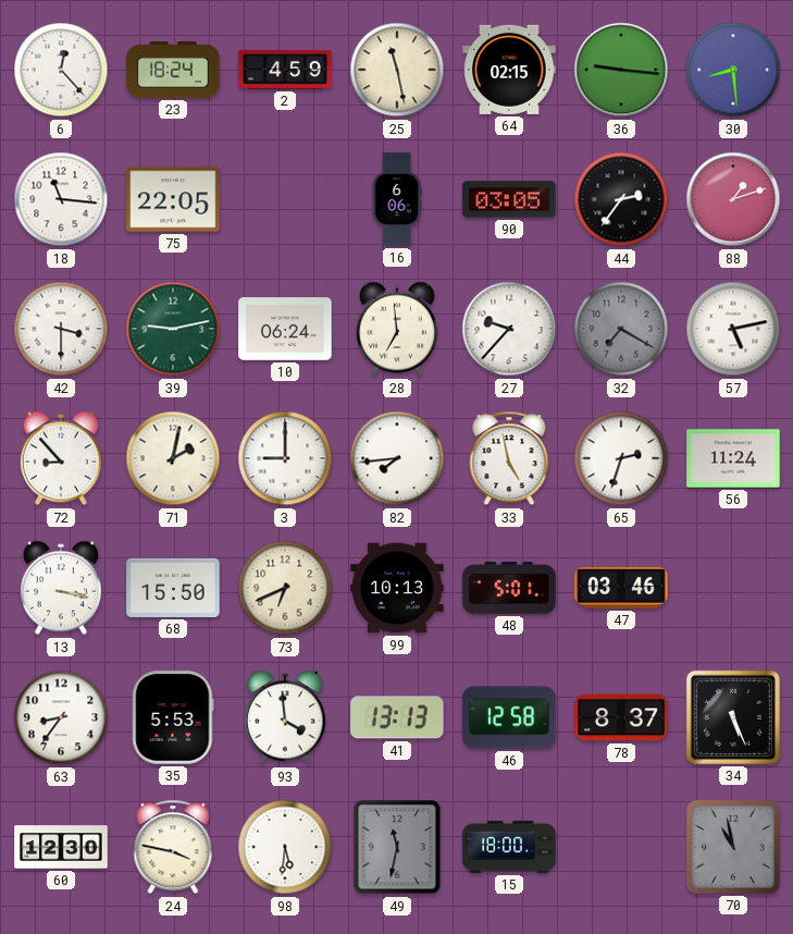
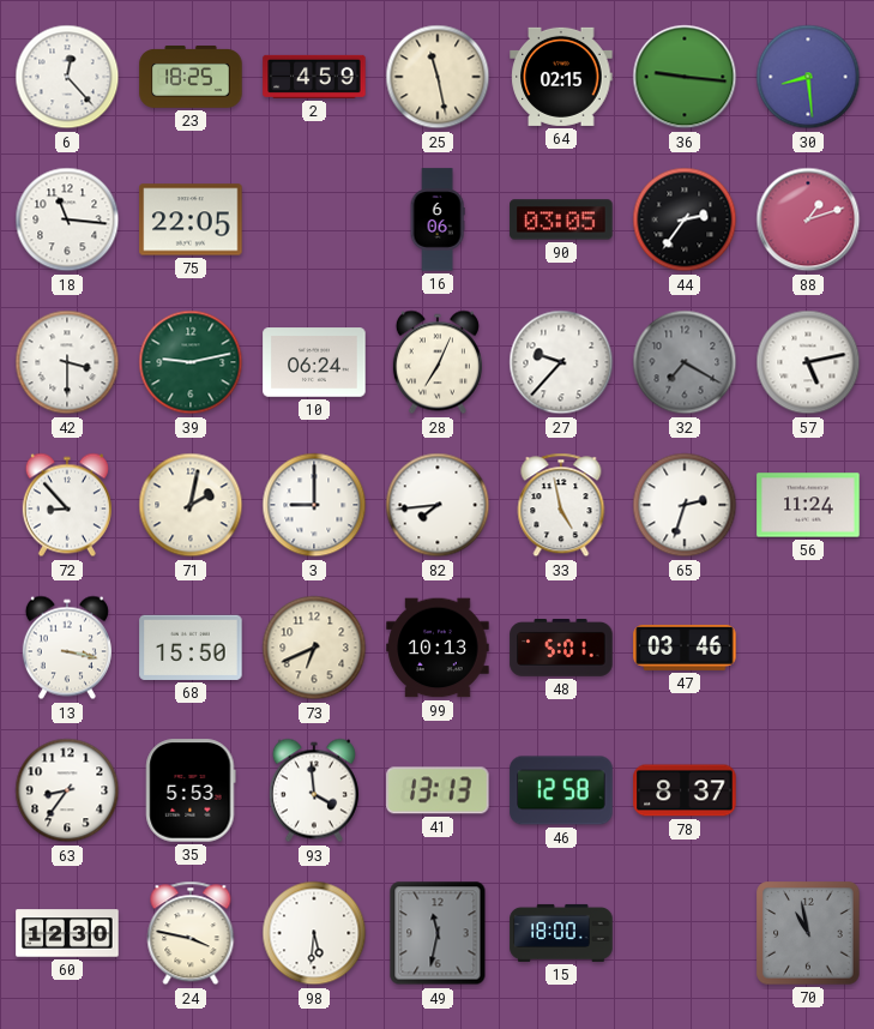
23: 18:24 -> 18:25 (191, 78)
28: 6:59 -> 7:04 (438, 362)
34: 5:26 -> none (733, 717)
